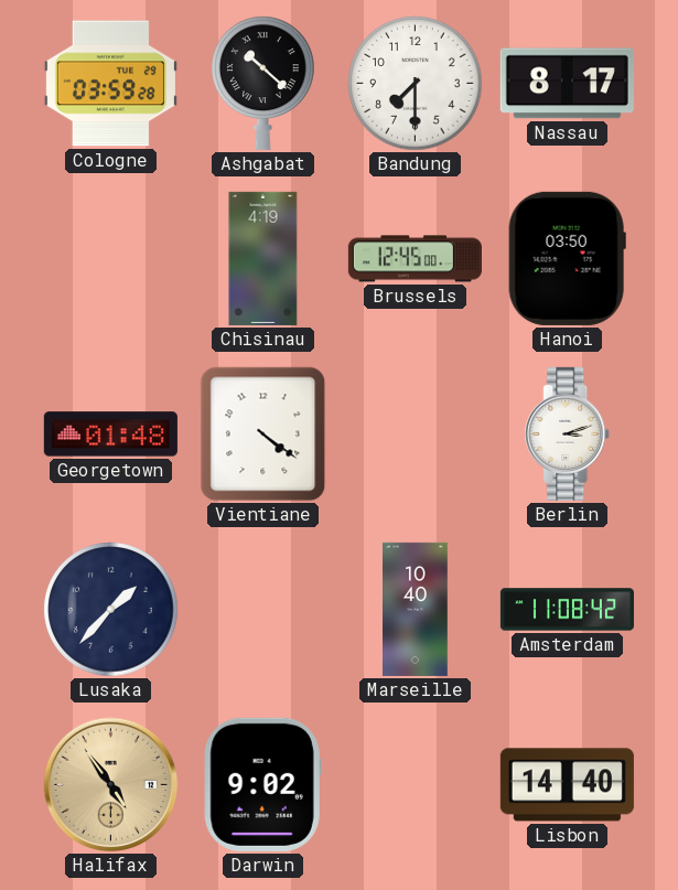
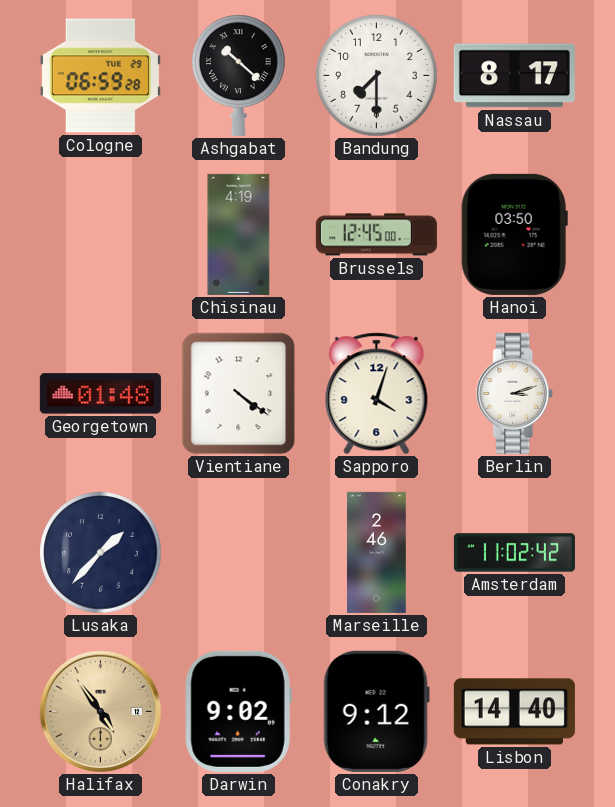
Cologne: 03:59 -> 06:59 (100, 76)
Sapporo: none -> 4:03 (377, 394)
Marseille: 10:40 -> 2:46 (377, 552)
Amsterdam: 11:08 -> 11:02 (514, 553)
Conakry: none -> 9:12 (376, 711)
